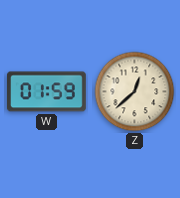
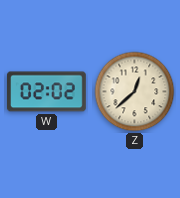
W: 01:59 -> 02:02 (47, 92)
